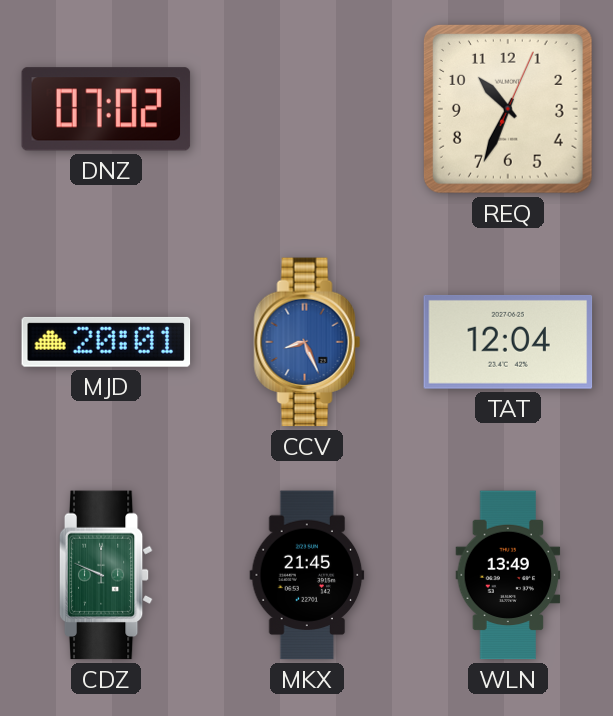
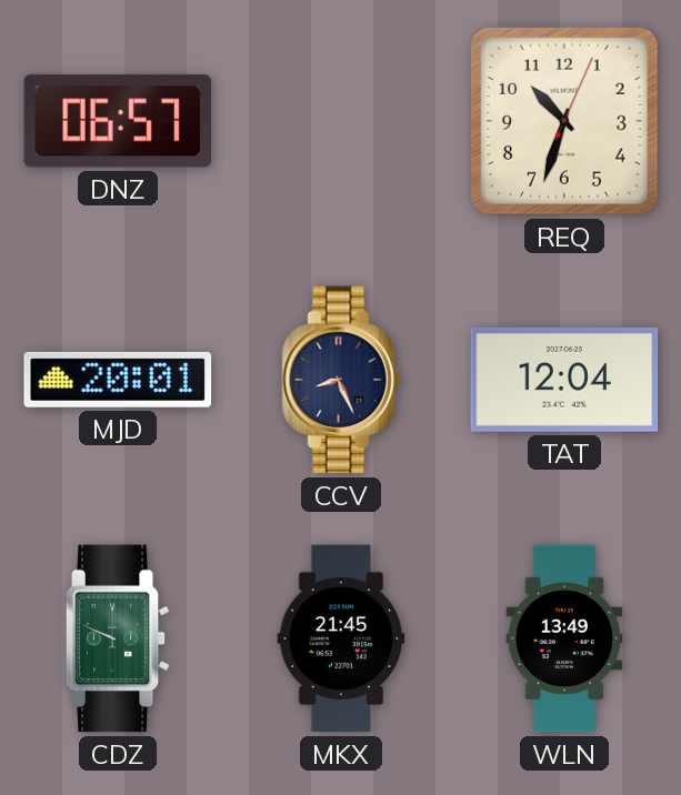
DNZ: 07:02 -> 06:57 (118, 121)
REQ: 10:34 -> 10:33 (564, 121)
CCV dial: blue -> navy (341, 380)
